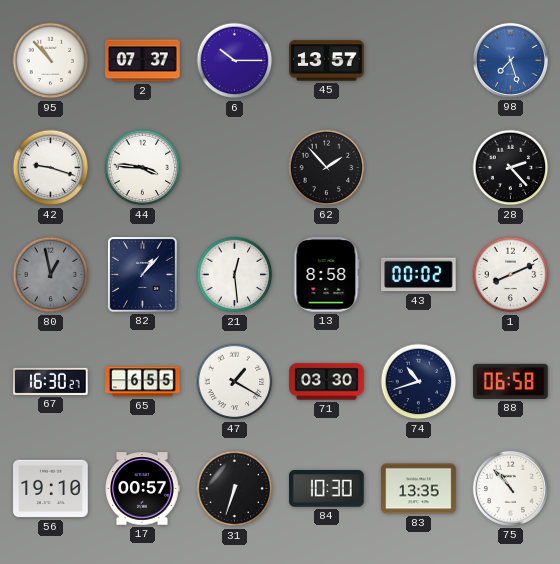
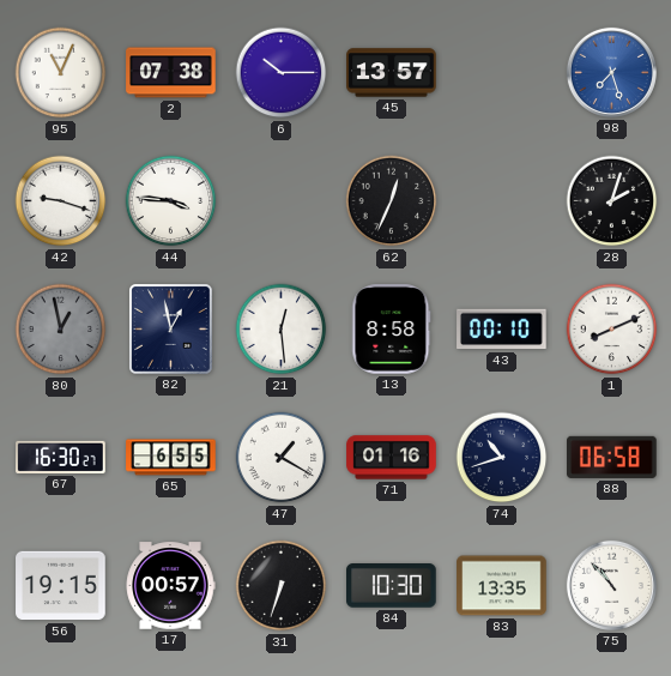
95: 10:53 -> 11:04 (61, 73)
2: 07:37 -> 07:38 (171, 73)
62: 1:53 -> 12:34 (392, 201)
28: 2:23 -> 2:03 (612, 201)
82: 1:07 -> 12:58 (171, 330)
43: 00:02 -> 00:10 (502, 330)
71: 03:30 -> 01:16 (392, 458)
56: 19:10 -> 19:15 (61, 586)
